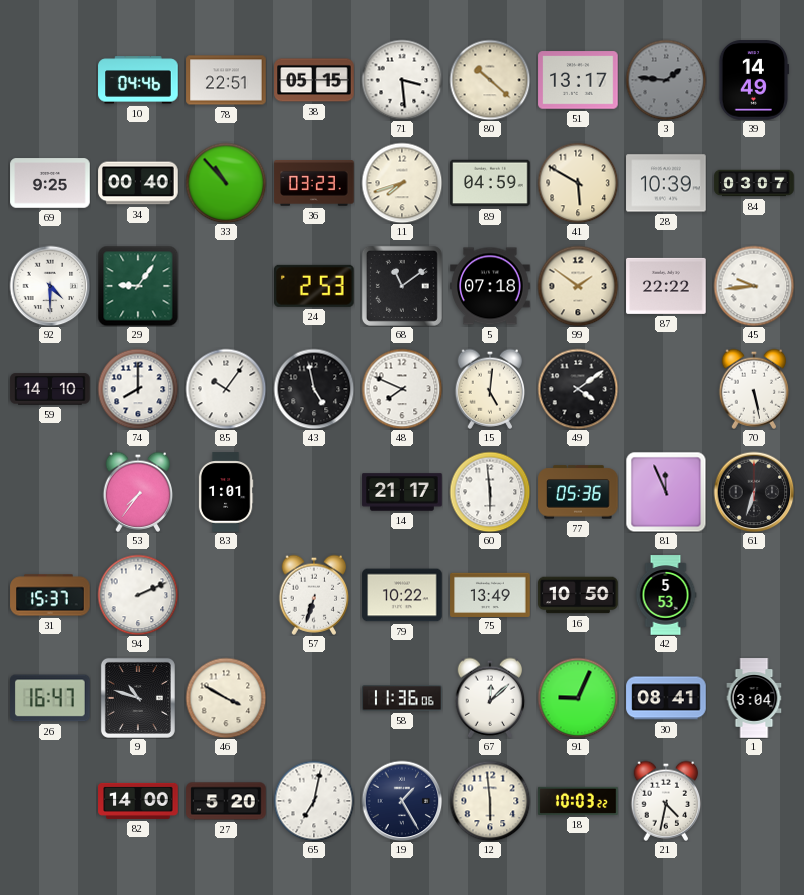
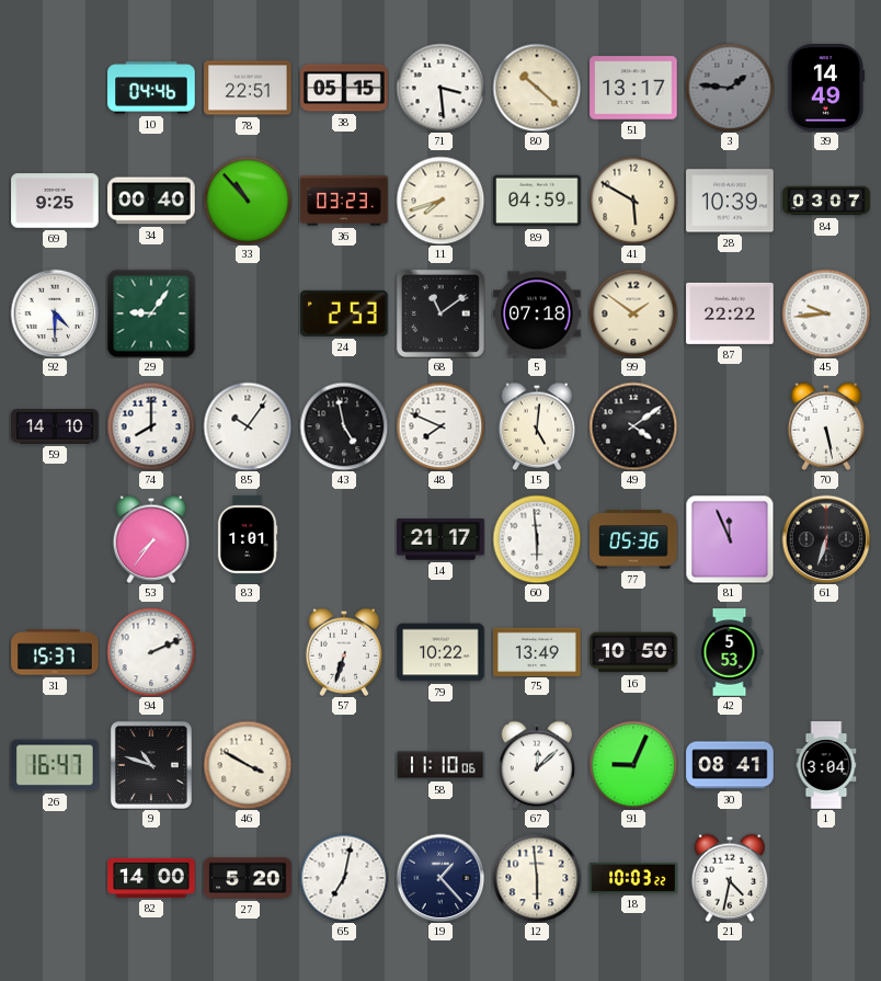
58: 11:36 -> 11:10 (440, 765)
19: 1:25 -> 1:23 (440, 878)
